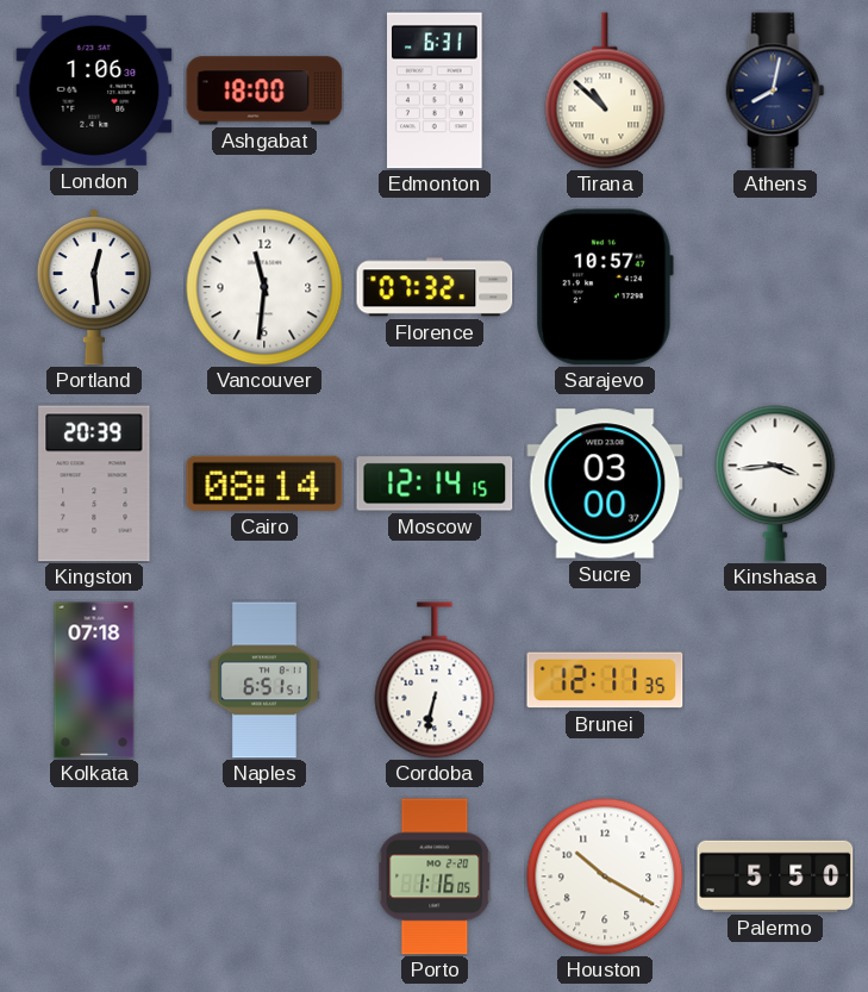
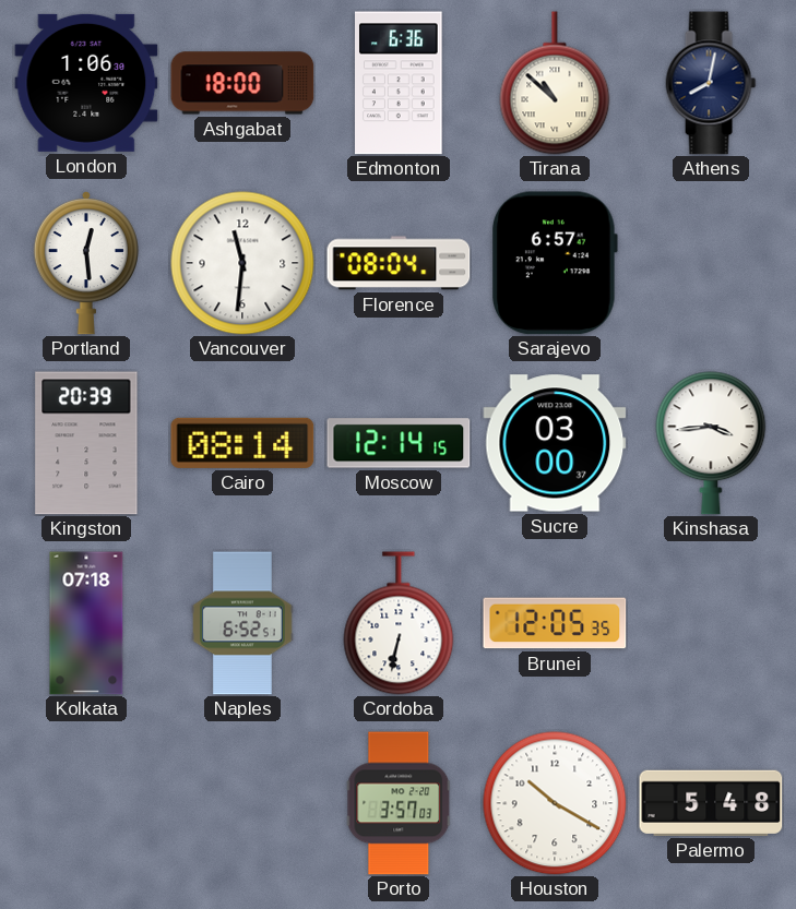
Edmonton: 6:31 -> 6:36 (400, 83)
Florence: 07:32 -> 08:04 (399, 263)
Sarajevo: 10:57 -> 6:57 (555, 263)
Naples: 6:51 -> 6:52 (242, 623)
Brunei: 12:11 -> 12:05 (555, 623)
Porto: 1:16 -> 3:57 (399, 803)
Palermo: 5:50 -> 5:48 (711, 803)
